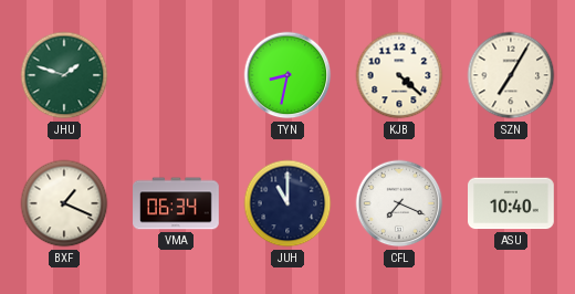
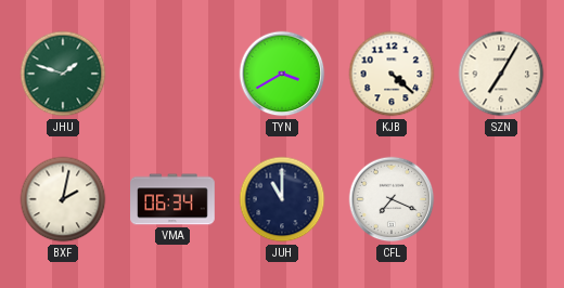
TYN: 8:32 -> 3:40 (282, 74)
BXF: 1:19 -> 2:02 (63, 199)
ASU: 10:40 -> none (511, 203)
